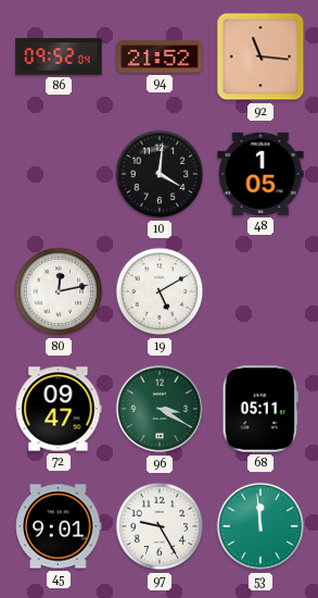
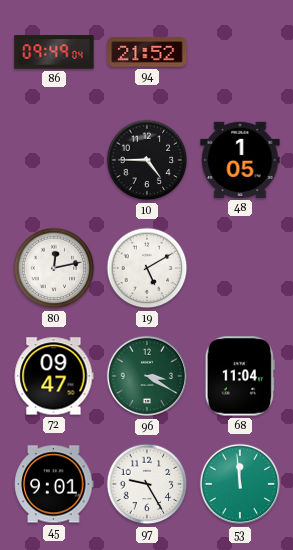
86: 09:52 -> 09:49 (54, 52)
92: 11:16 -> none (260, 57)
10: 4:01 -> 4:45 (147, 160)
68: 05:11 -> 11:04 (240, 376)
